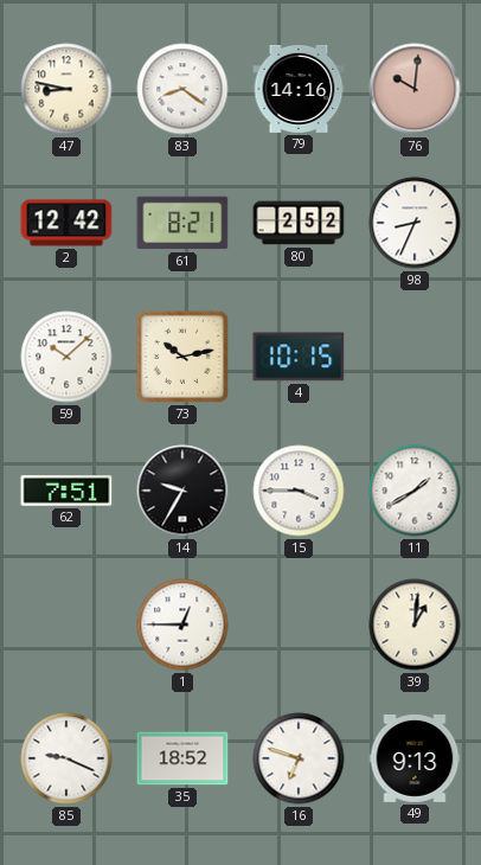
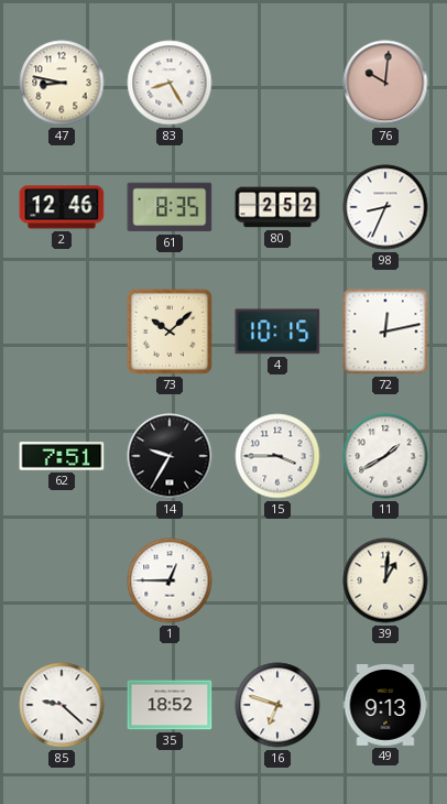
83: 8:21 -> 8:25 (170, 83)
79: 14:16 -> none (299, 89)
2: 12:42 -> 12:46 (62, 207)
61: 8:21 -> 8:35 (170, 207)
59: 10:08 -> none (66, 357)
73: 10:13 -> 10:08 (170, 332)
72: none -> 12:13 (385, 332)
85: 9:19 -> 9:22 (62, 705)
